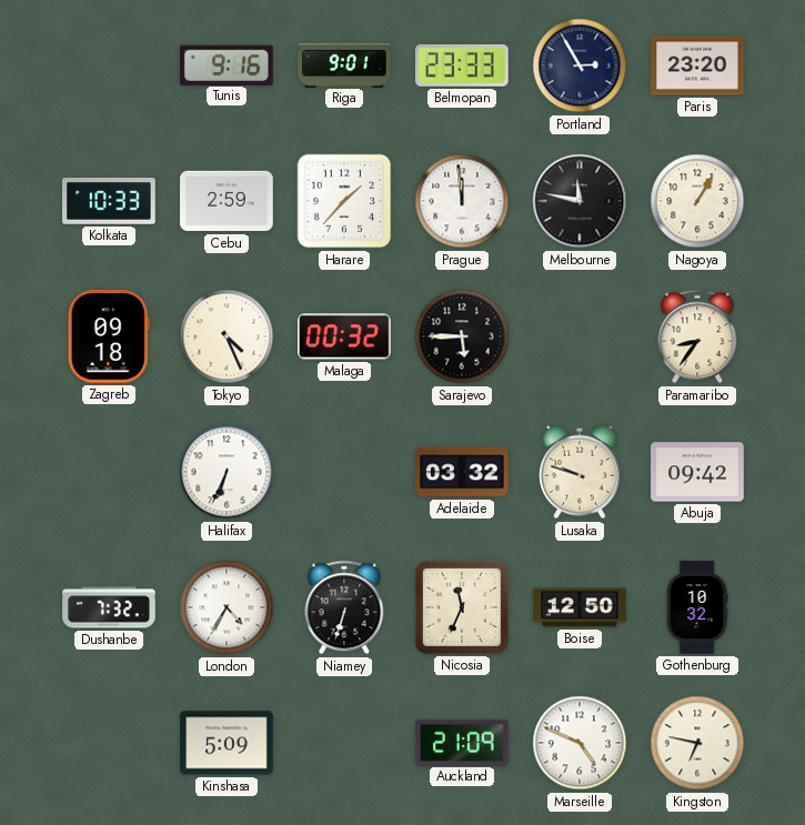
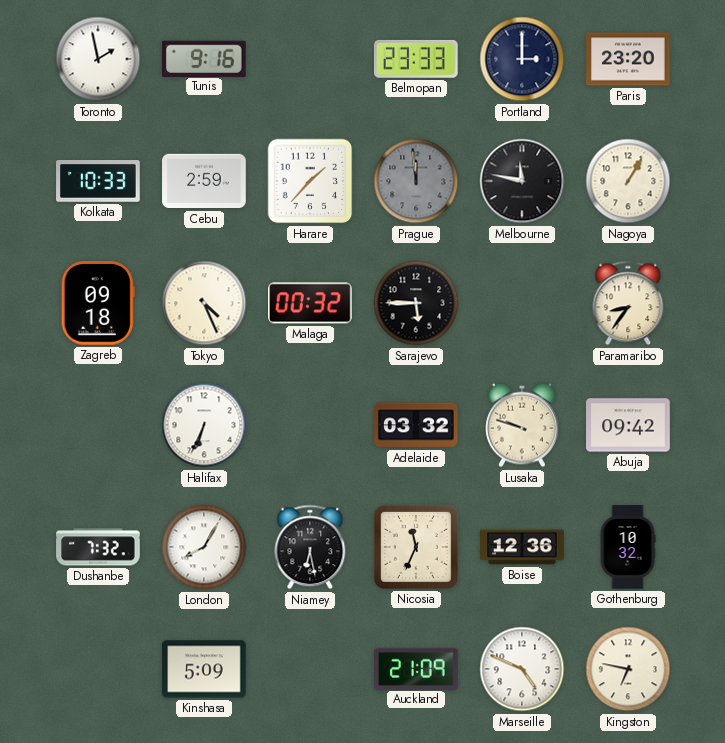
Toronto: none -> 1:58 (98, 59)
Riga: 9:01 -> none (344, 64)
Portland: 2:55 -> 3:00 (522, 59)
Prague dial: white -> grey (416, 181)
London: 4:35 -> 8:05 (204, 547)
Niamey: 6:33 -> 6:28 (310, 547)
Boise: 12:50 -> 12:36 (522, 547)
